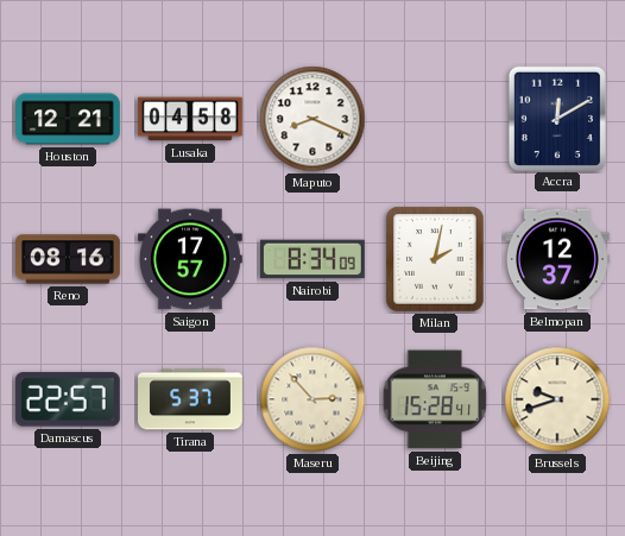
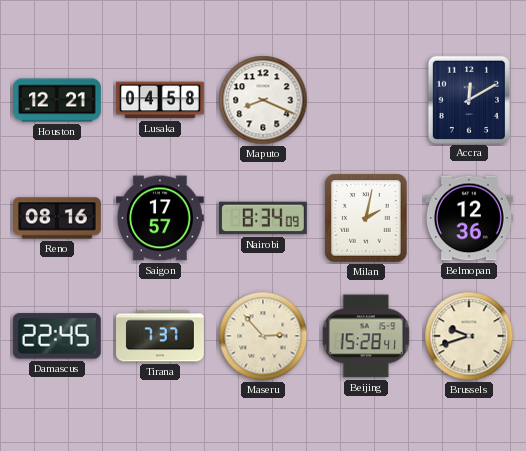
Belmopan: 12:37 -> 12:36 (469, 218)
Damascus: 22:57 -> 22:45 (57, 336)
Tirana: 5:37 -> 7:37 (161, 336)
